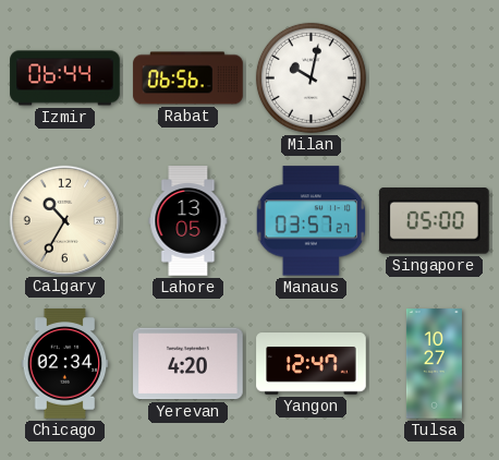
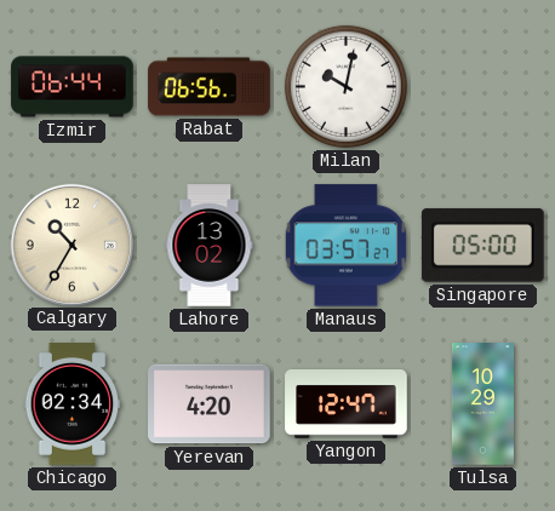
Lahore: 13:05 -> 13:02 (210, 246)
Tulsa: 10:27 -> 10:29 (482, 404)
